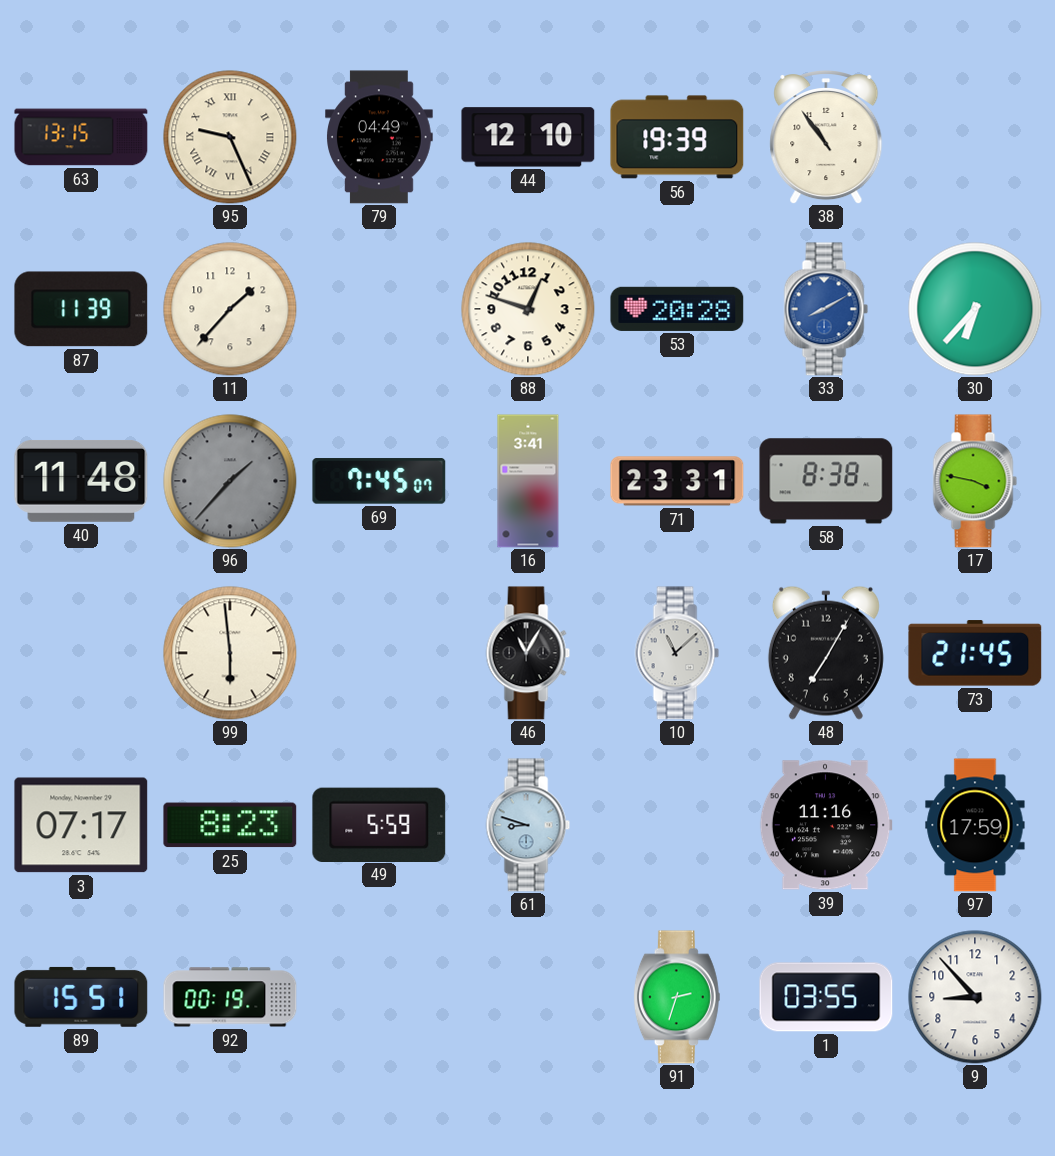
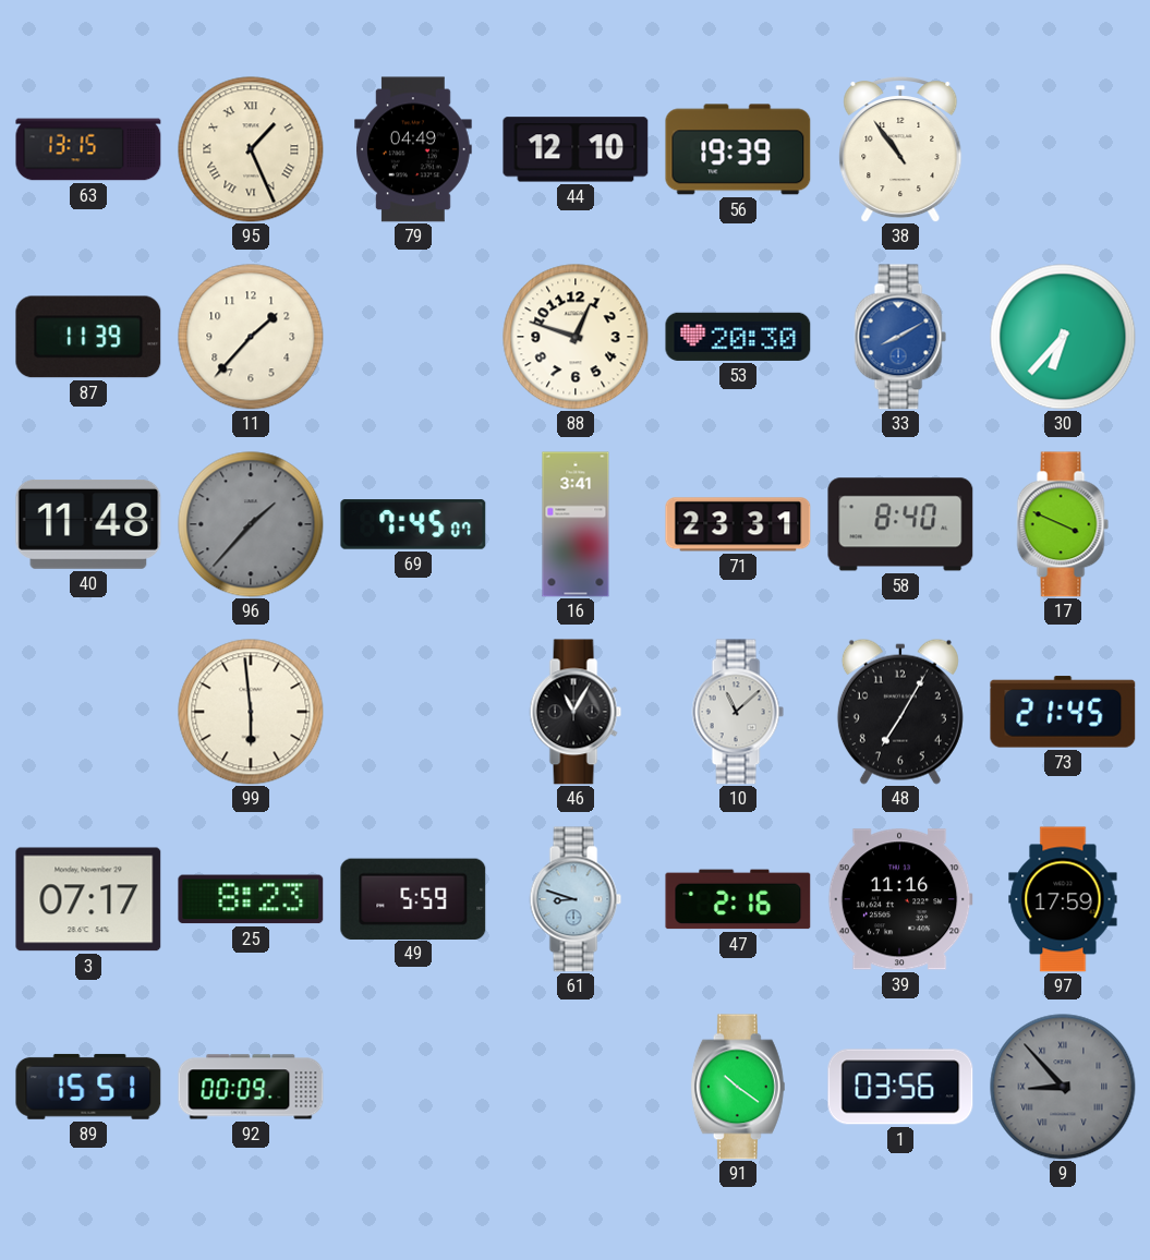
95: 9:26 -> 1:26 (251, 149)
53: 20:28 -> 20:30 (738, 337)
58: 8:38 -> 8:40 (900, 524)
17: 3:47 -> 3:49 (1063, 524)
47: none -> 2:16 (738, 899)
92: 00:19 -> 00:09 (251, 1087)
91: 2:33 -> 10:21 (738, 1087)
1: 03:55 -> 03:56 (900, 1087)
9 dial: white -> grey (1063, 1087)
9 numerals: Arabic -> Roman (1063, 1087)
